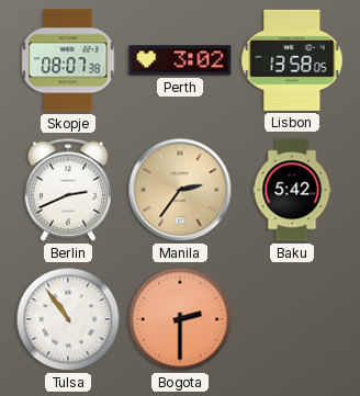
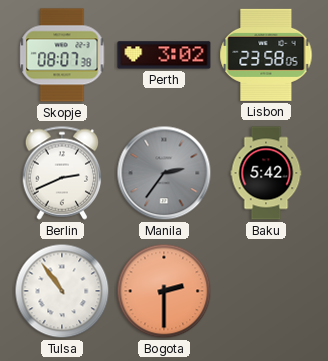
Lisbon: 13:58 -> 23:58 (266, 55)
Manila dial: champagne -> grey (164, 173)
